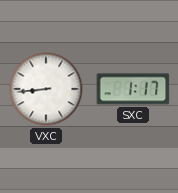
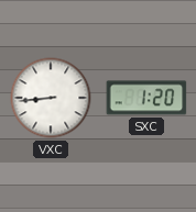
SXC: 1:17 -> 1:20 (146, 98)
